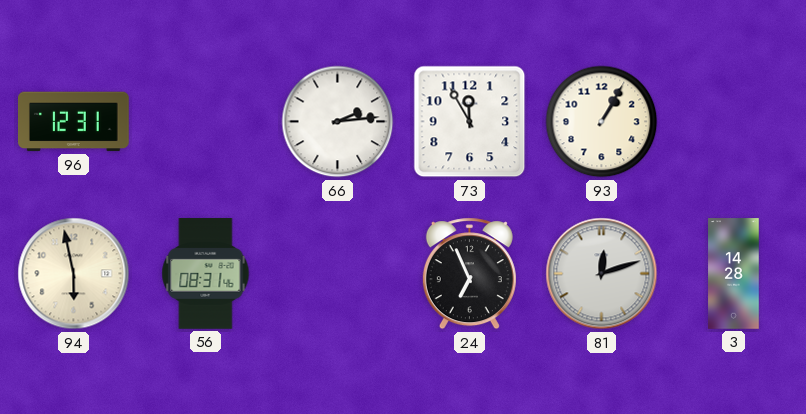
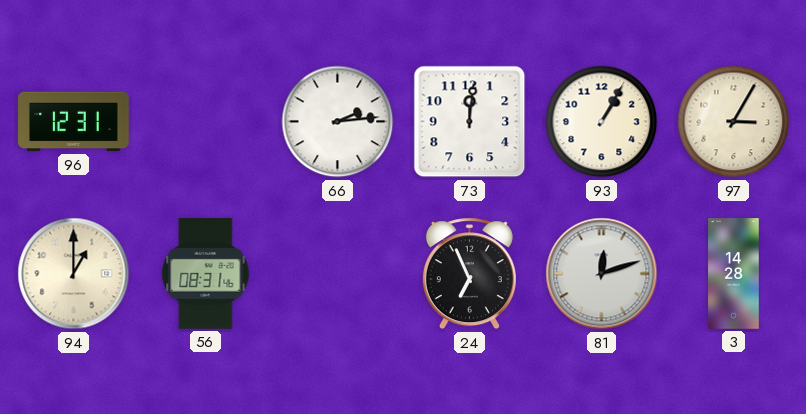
73: 11:55 -> 12:01 (470, 122)
97: none -> 3:05 (734, 122)
94: 5:58 -> 1:00 (74, 274)
